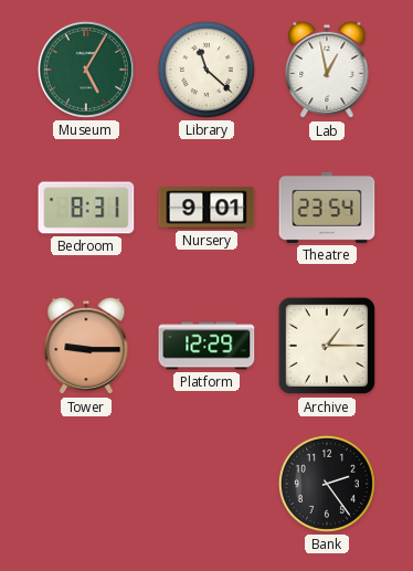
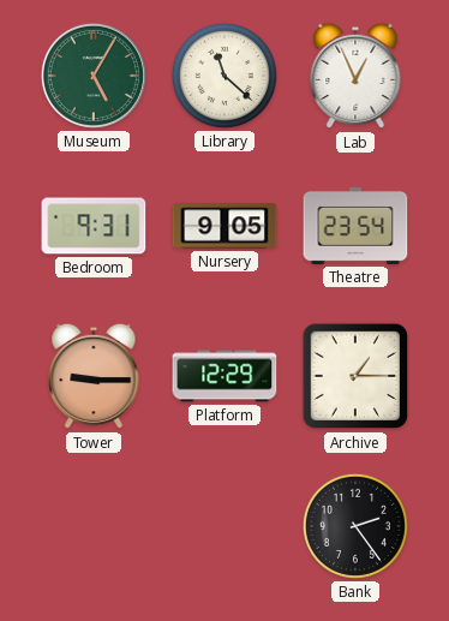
Lab: 12:58 -> 12:56 (355, 76)
Bedroom: 8:31 -> 9:31 (94, 226)
Nursery: 9:01 -> 9:05 (224, 226)
